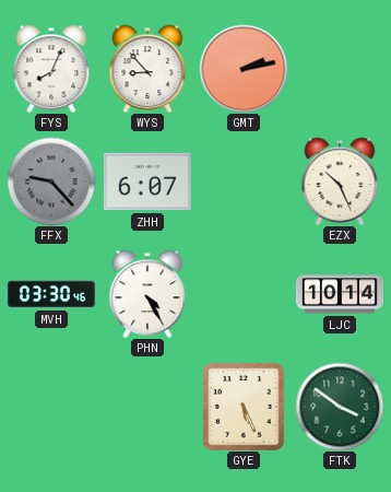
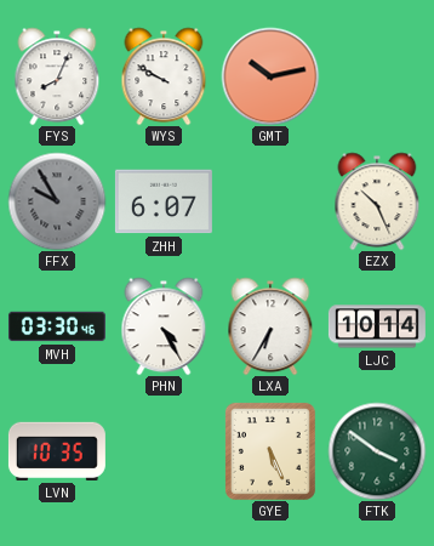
WYS: 8:53 -> 9:50 (164, 76)
GMT: 2:13 -> 10:13 (270, 76)
FFX: 9:23 -> 9:55 (57, 201)
LXA: none -> 6:35 (270, 326)
LVN: none -> 10:35 (57, 451)
